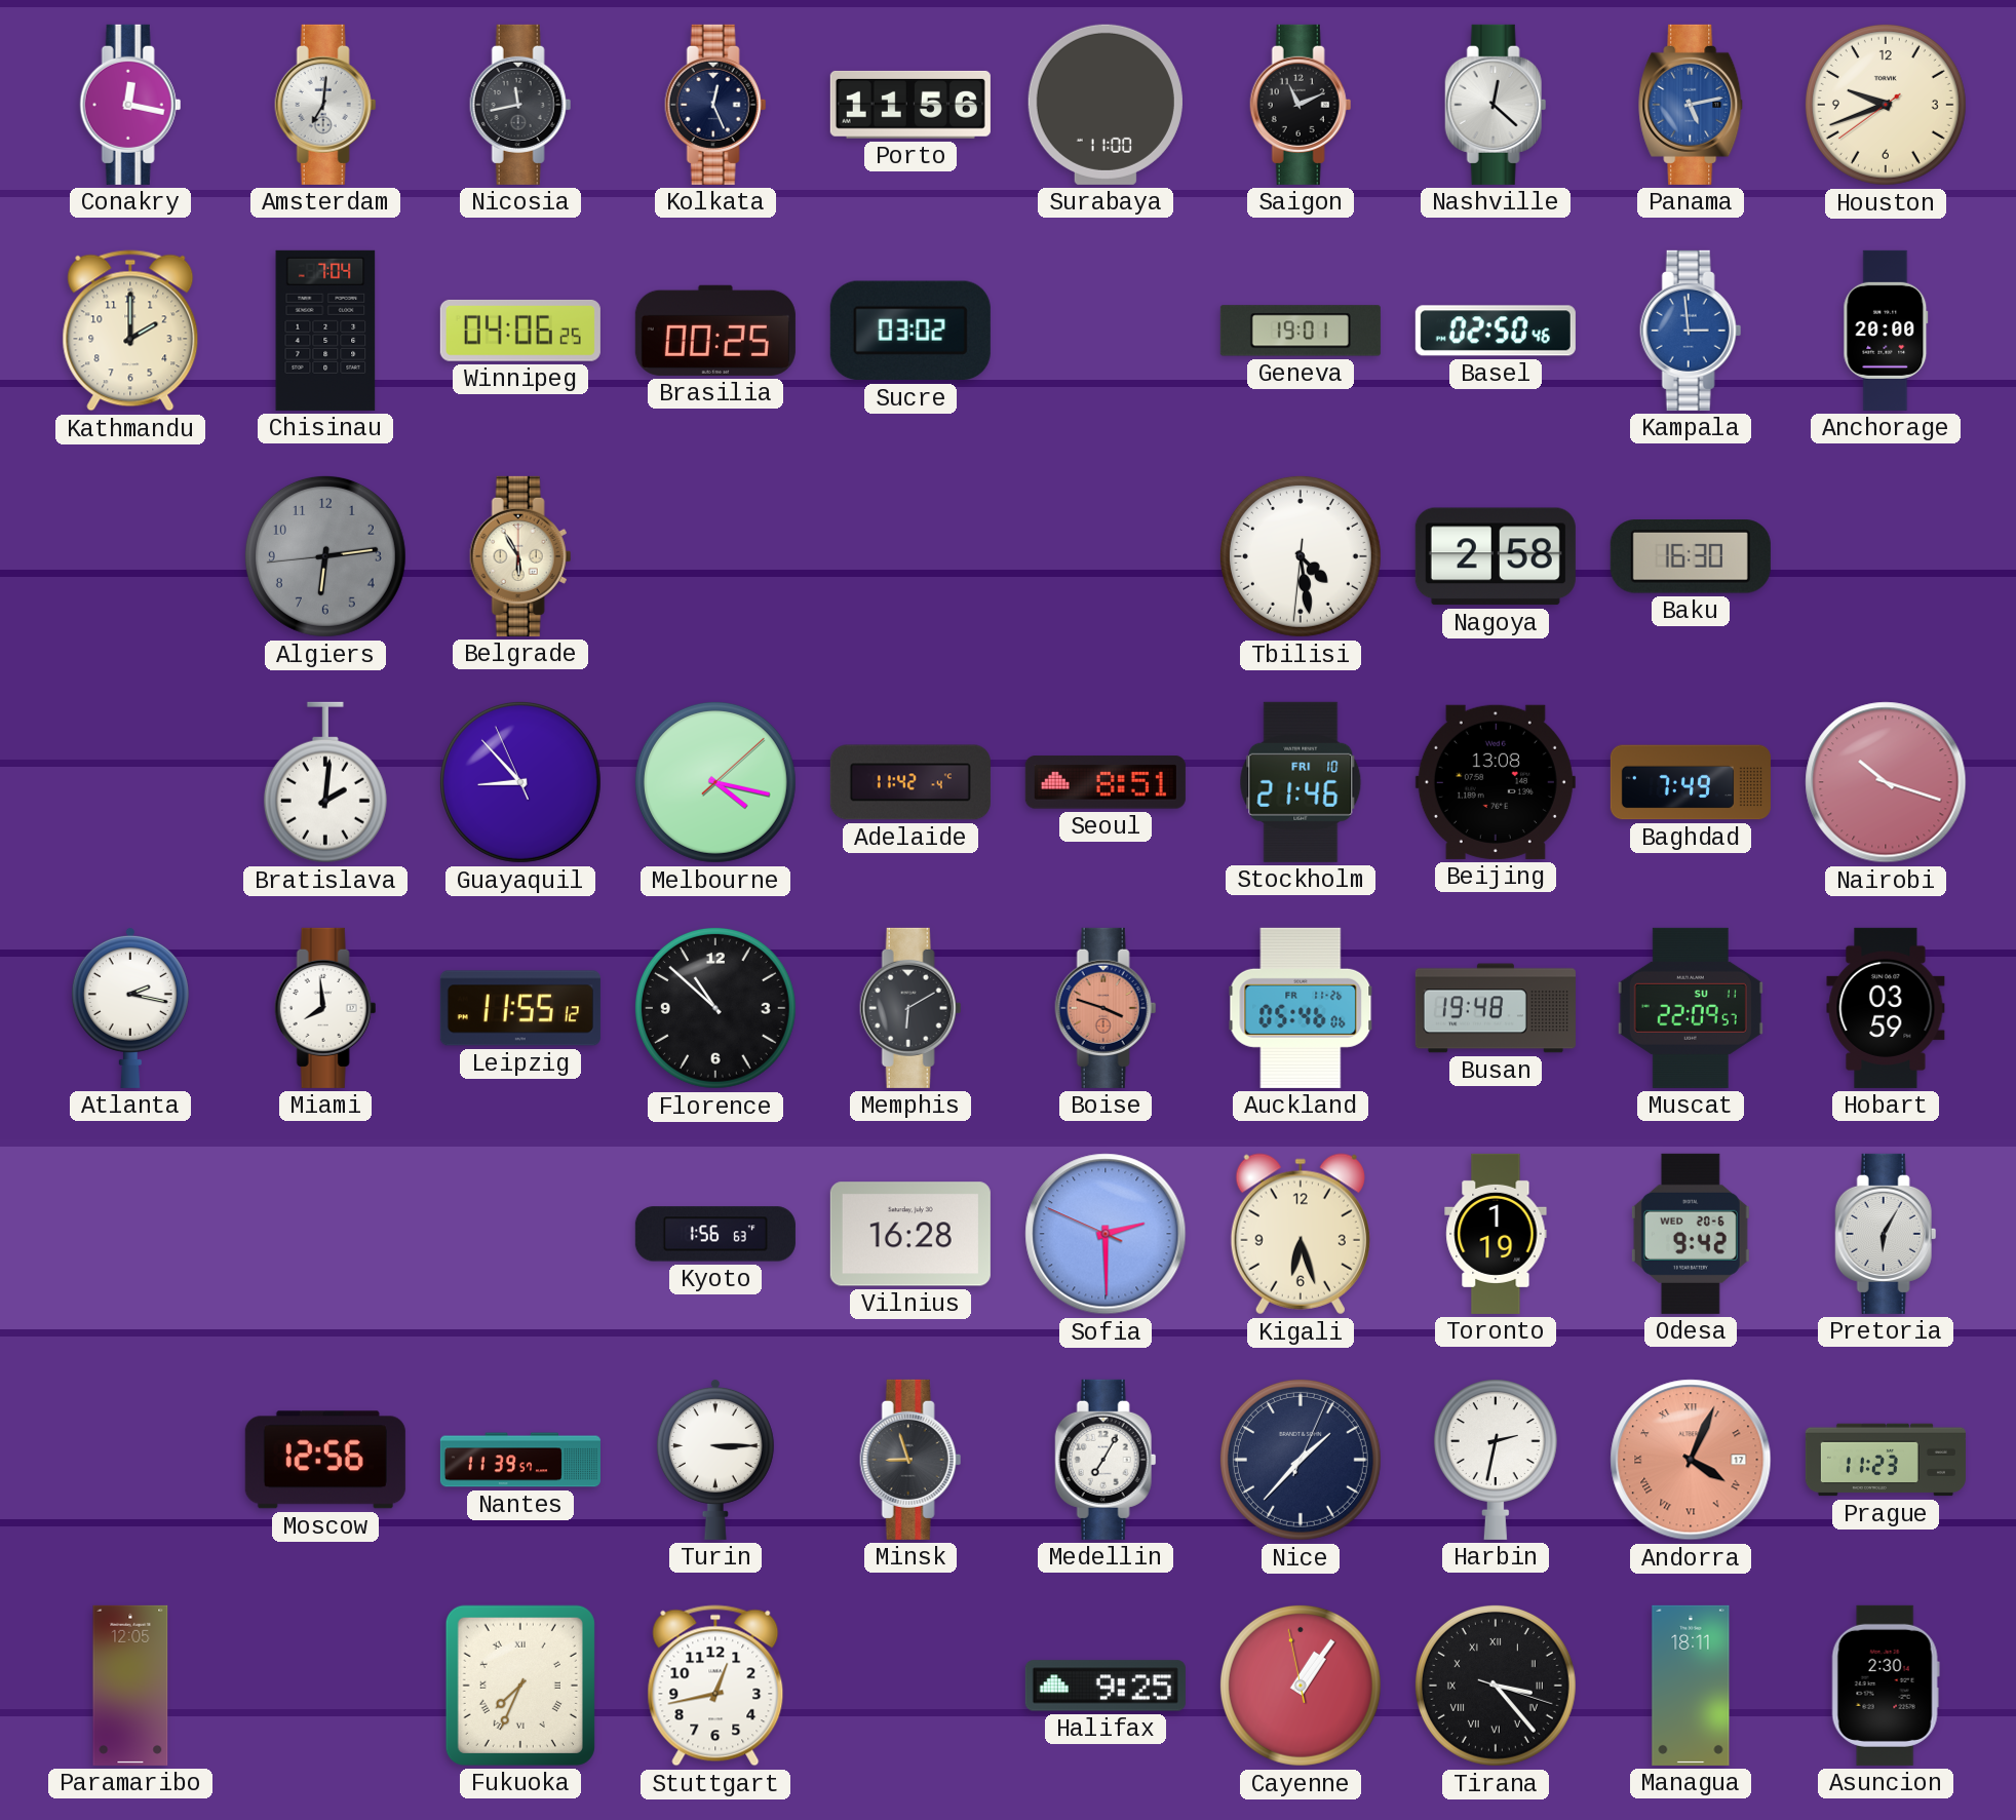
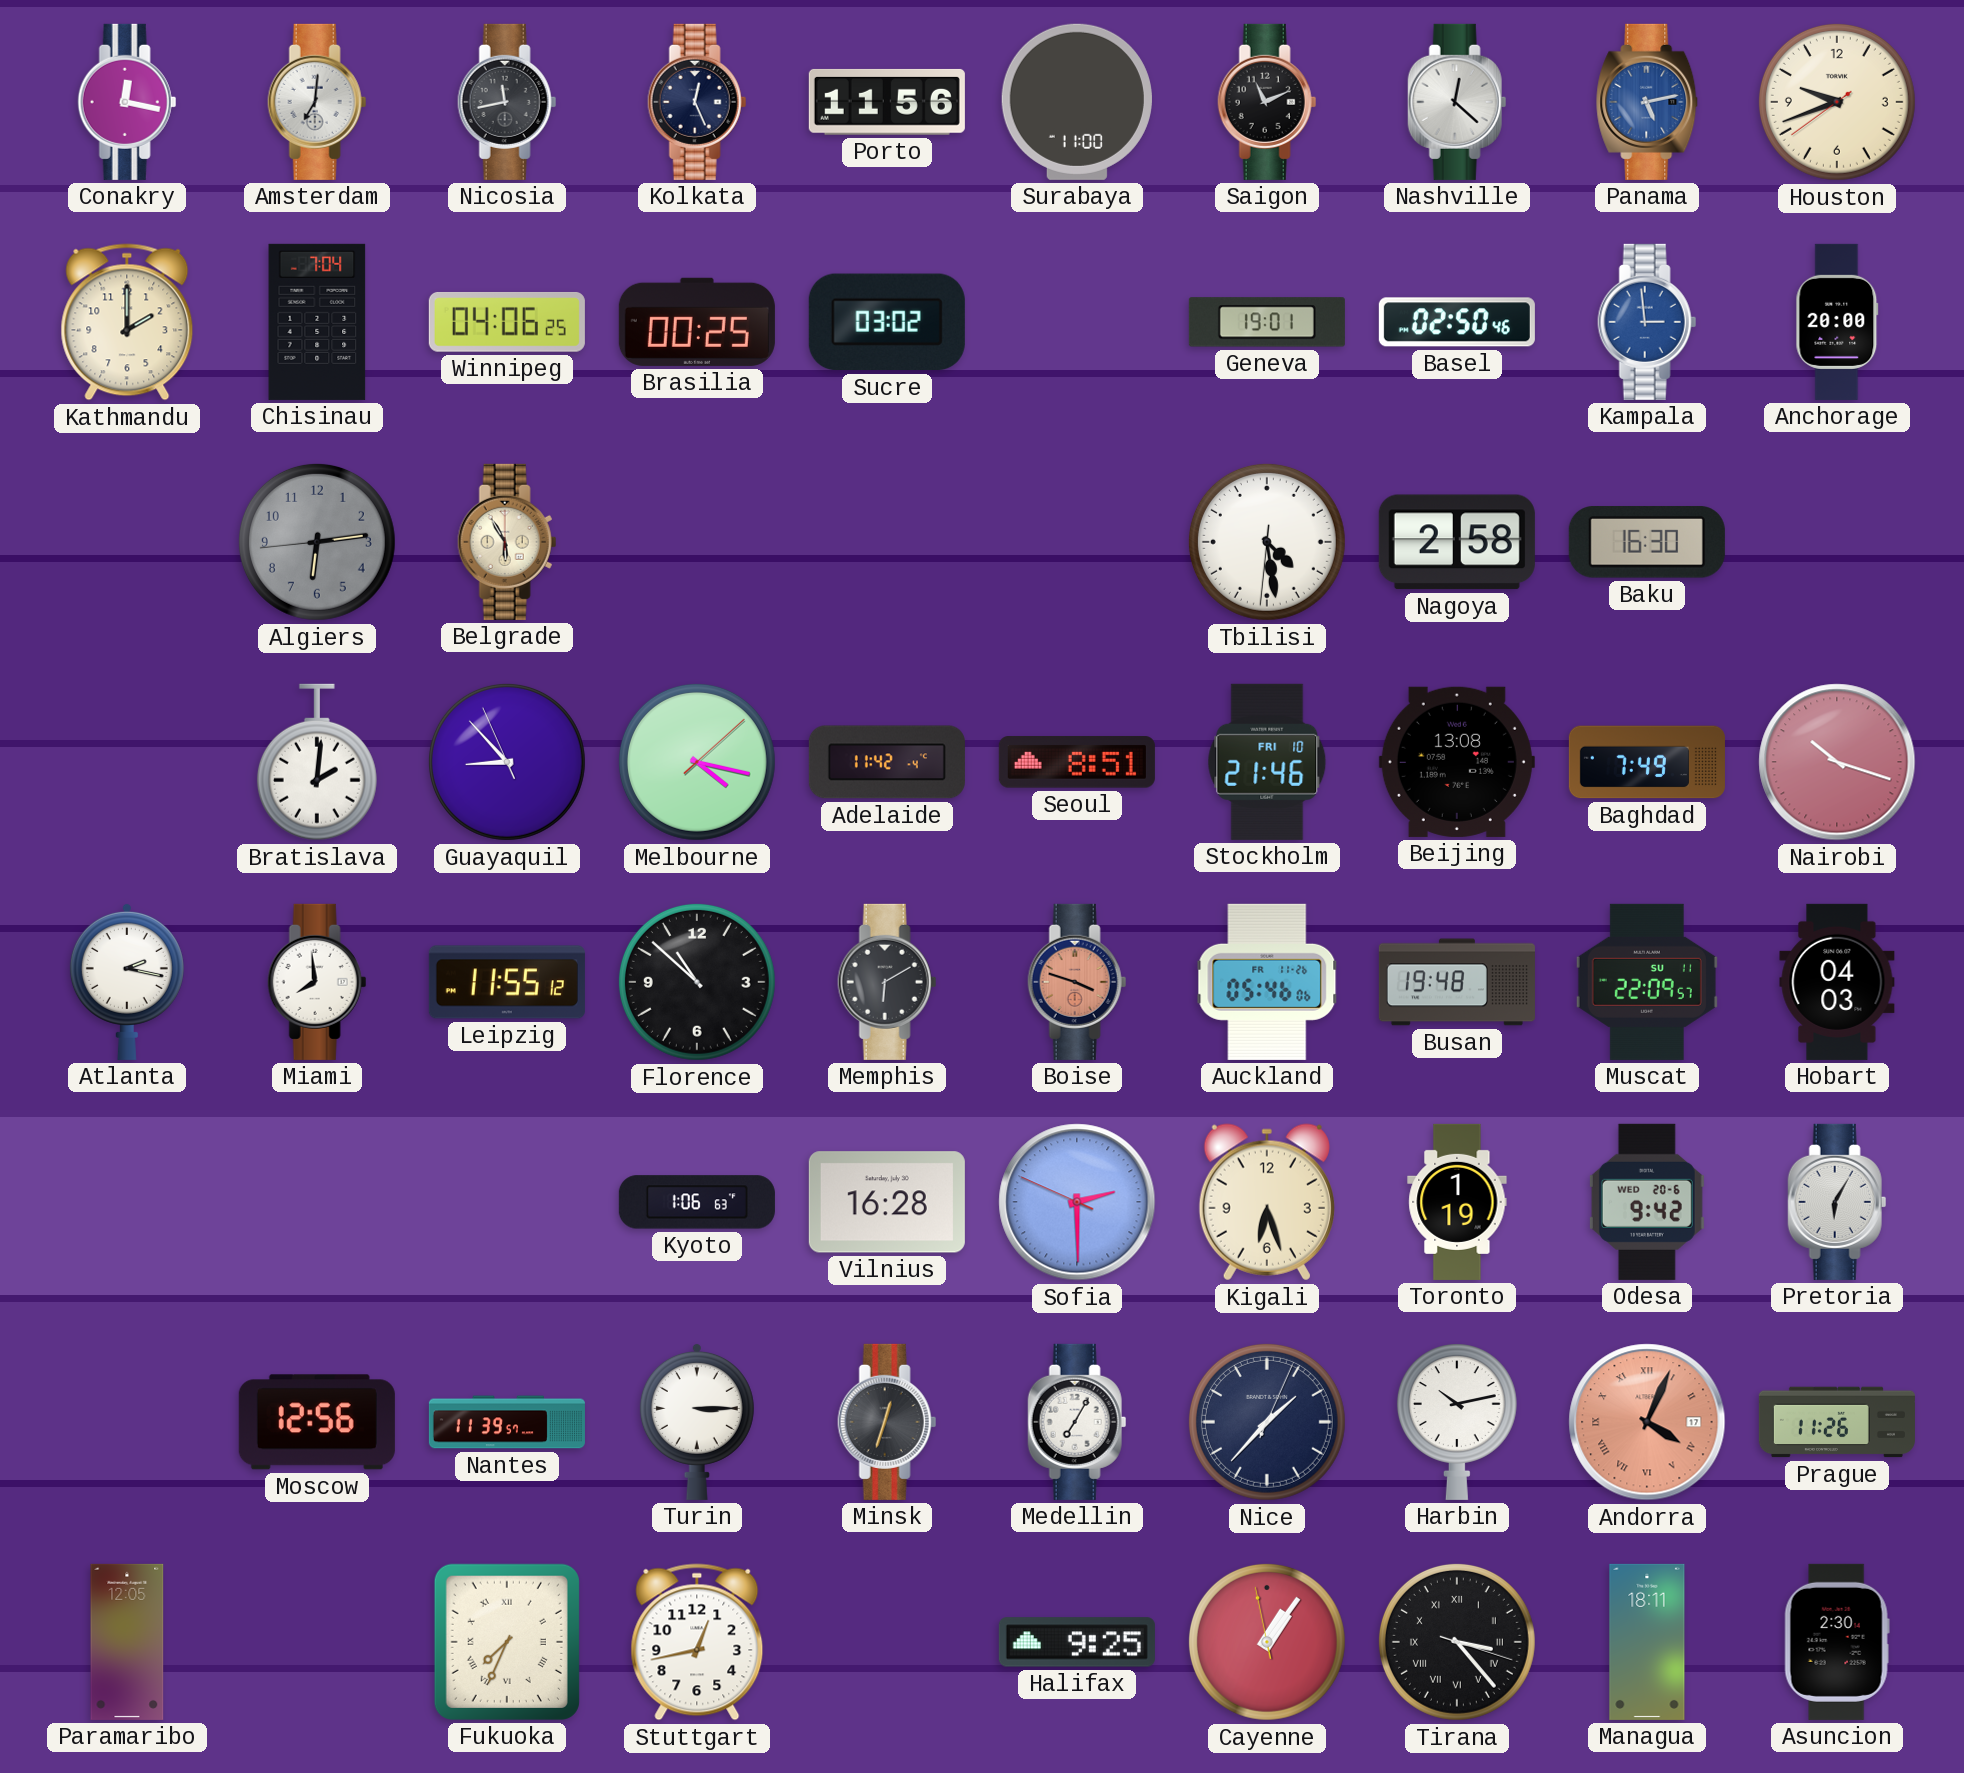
Hobart: 03:59 -> 04:03 (1837, 982)
Kyoto: 1:56 -> 1:06 (697, 1202)
Minsk: 8:57 -> 12:33 (887, 1422)
Harbin: 2:32 -> 10:13 (1457, 1422)
Prague: 11:23 -> 11:26 (1837, 1422)
